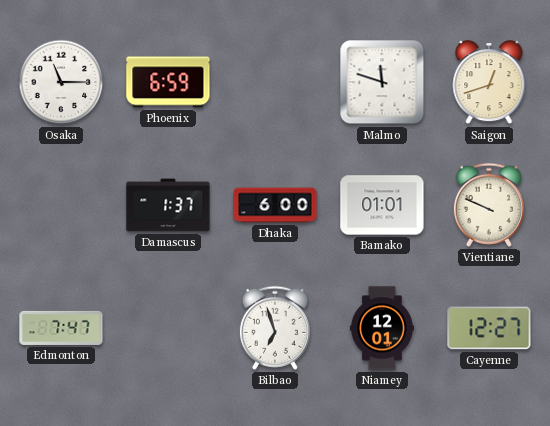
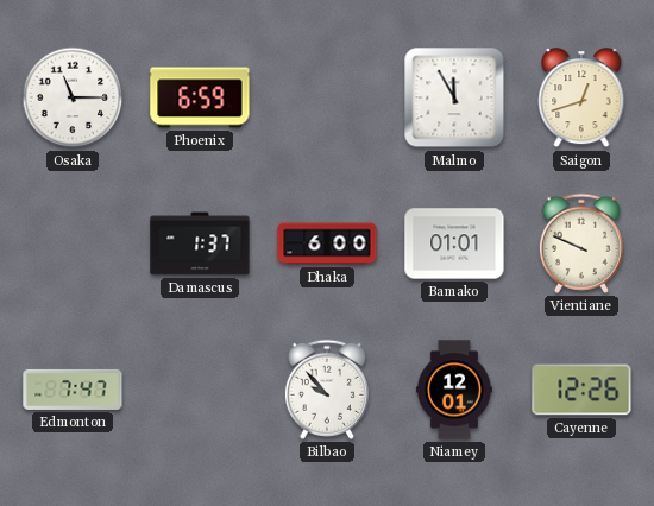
Malmo: 11:48 -> 11:55 (454, 97)
Bilbao: 6:57 -> 9:53 (327, 390)
Cayenne: 12:27 -> 12:26 (581, 390)
